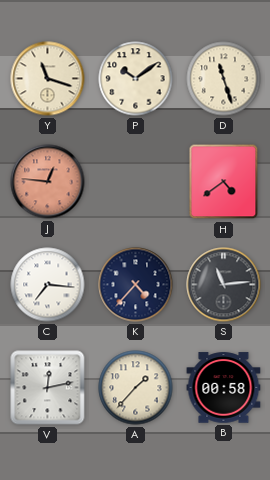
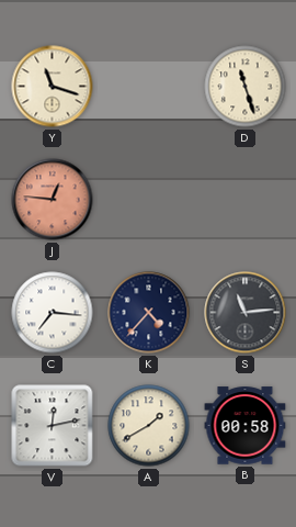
P: 10:09 -> none (136, 79)
H: 4:39 -> none (224, 182)
A: 1:37 -> 1:40 (149, 426)
